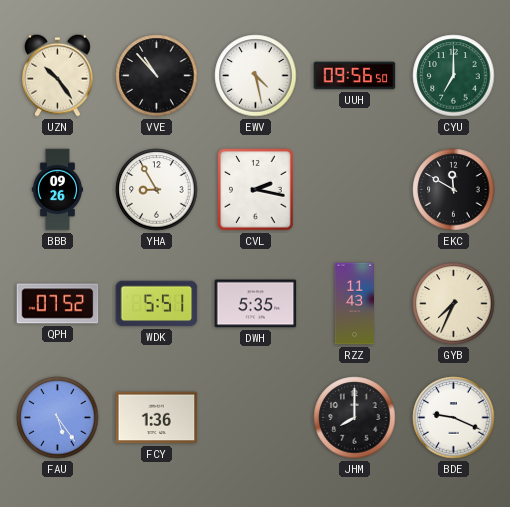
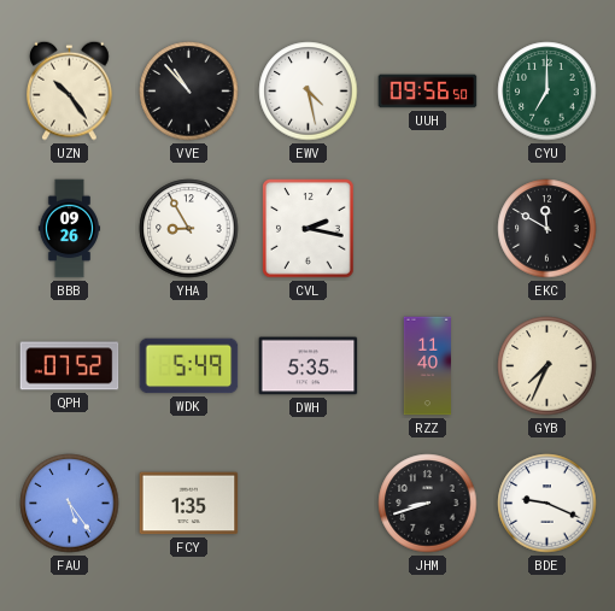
WDK: 5:51 -> 5:49 (189, 366)
RZZ: 11:43 -> 11:40 (428, 366)
FCY: 1:36 -> 1:35 (189, 504)
JHM: 8:00 -> 8:42 (428, 504)
